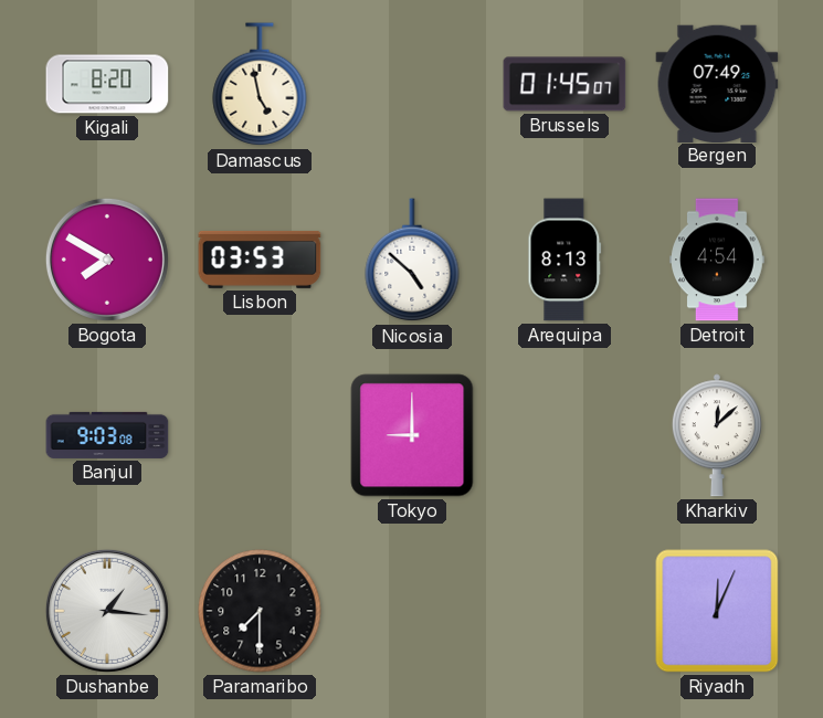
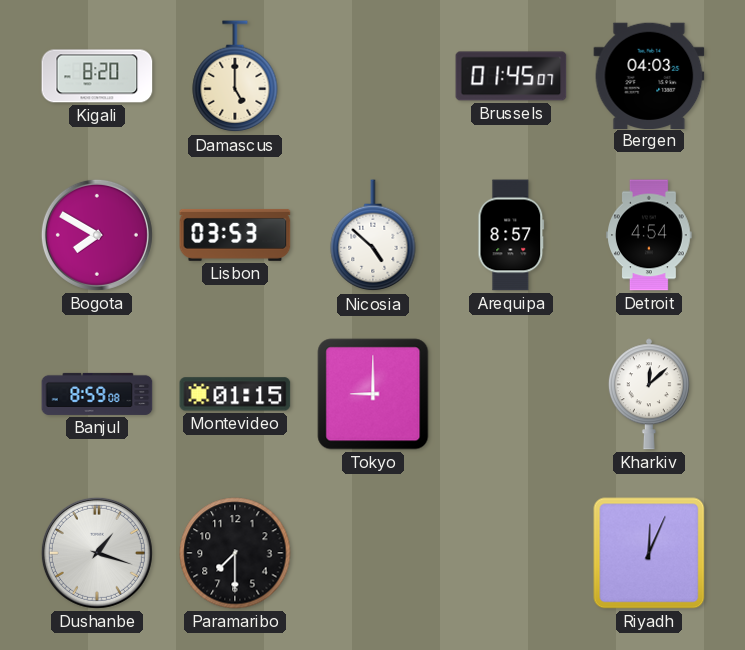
Damascus: 4:58 -> 5:00 (235, 77)
Bergen: 07:49 -> 04:03 (649, 75)
Arequipa: 8:13 -> 8:57 (511, 235)
Banjul: 9:03 -> 8:59 (97, 394)
Montevideo: none -> 01:15 (235, 394)
Dushanbe: 1:16 -> 1:18 (97, 553)
